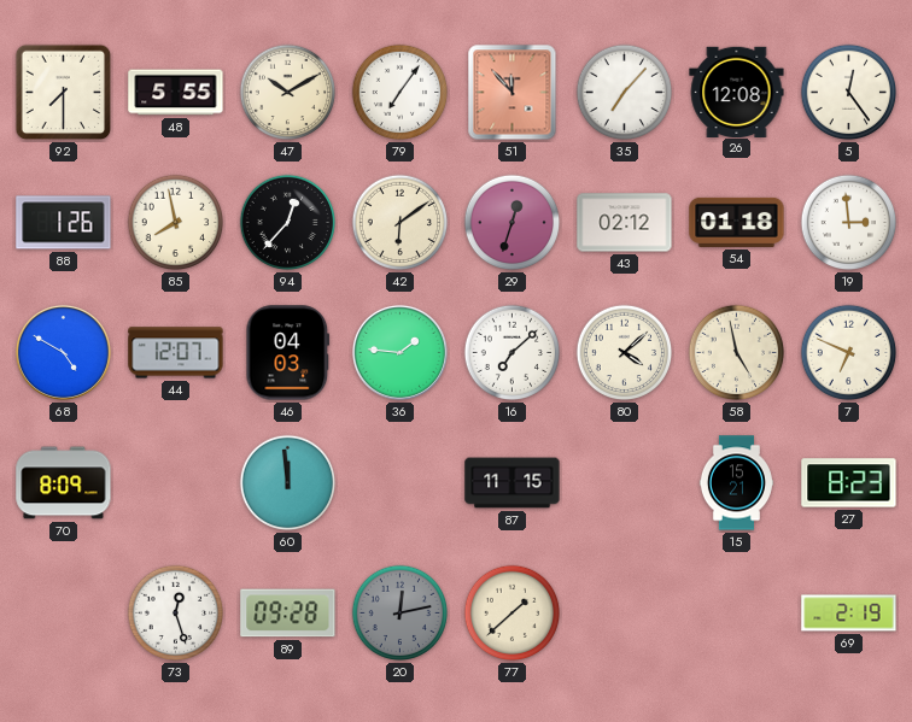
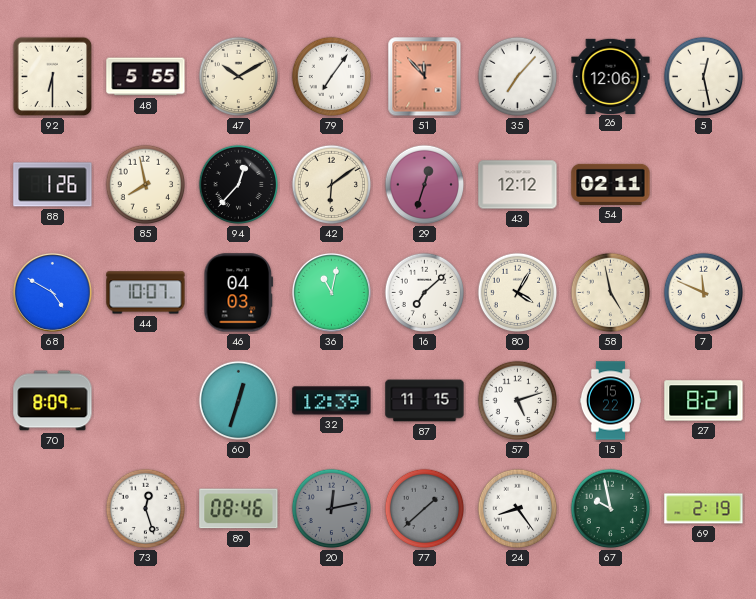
92: 7:30 -> 6:30 (53, 77)
26: 12:08 -> 12:06 (611, 76)
5: 12:24 -> 12:28 (704, 77)
43: 02:12 -> 12:12 (518, 185)
54: 01:18 -> 02:11 (611, 184)
19: 2:59 -> none (849, 223)
44: 12:07 -> 10:07 (146, 293)
36: 1:46 -> 11:02 (331, 292)
80: 4:08 -> 4:05 (518, 293)
7: 6:49 -> 11:49 (704, 293)
60: 11:59 -> 12:33 (239, 401)
32: none -> 12:39 (332, 401)
57: none -> 5:12 (518, 401)
15: 15:21 -> 15:22 (610, 401)
27: 8:23 -> 8:21 (704, 401)
89: 09:28 -> 08:46 (239, 509)
77 dial: cream -> grey (425, 509)
24: none -> 8:24 (518, 509)
67: none -> 9:58 (611, 509)
